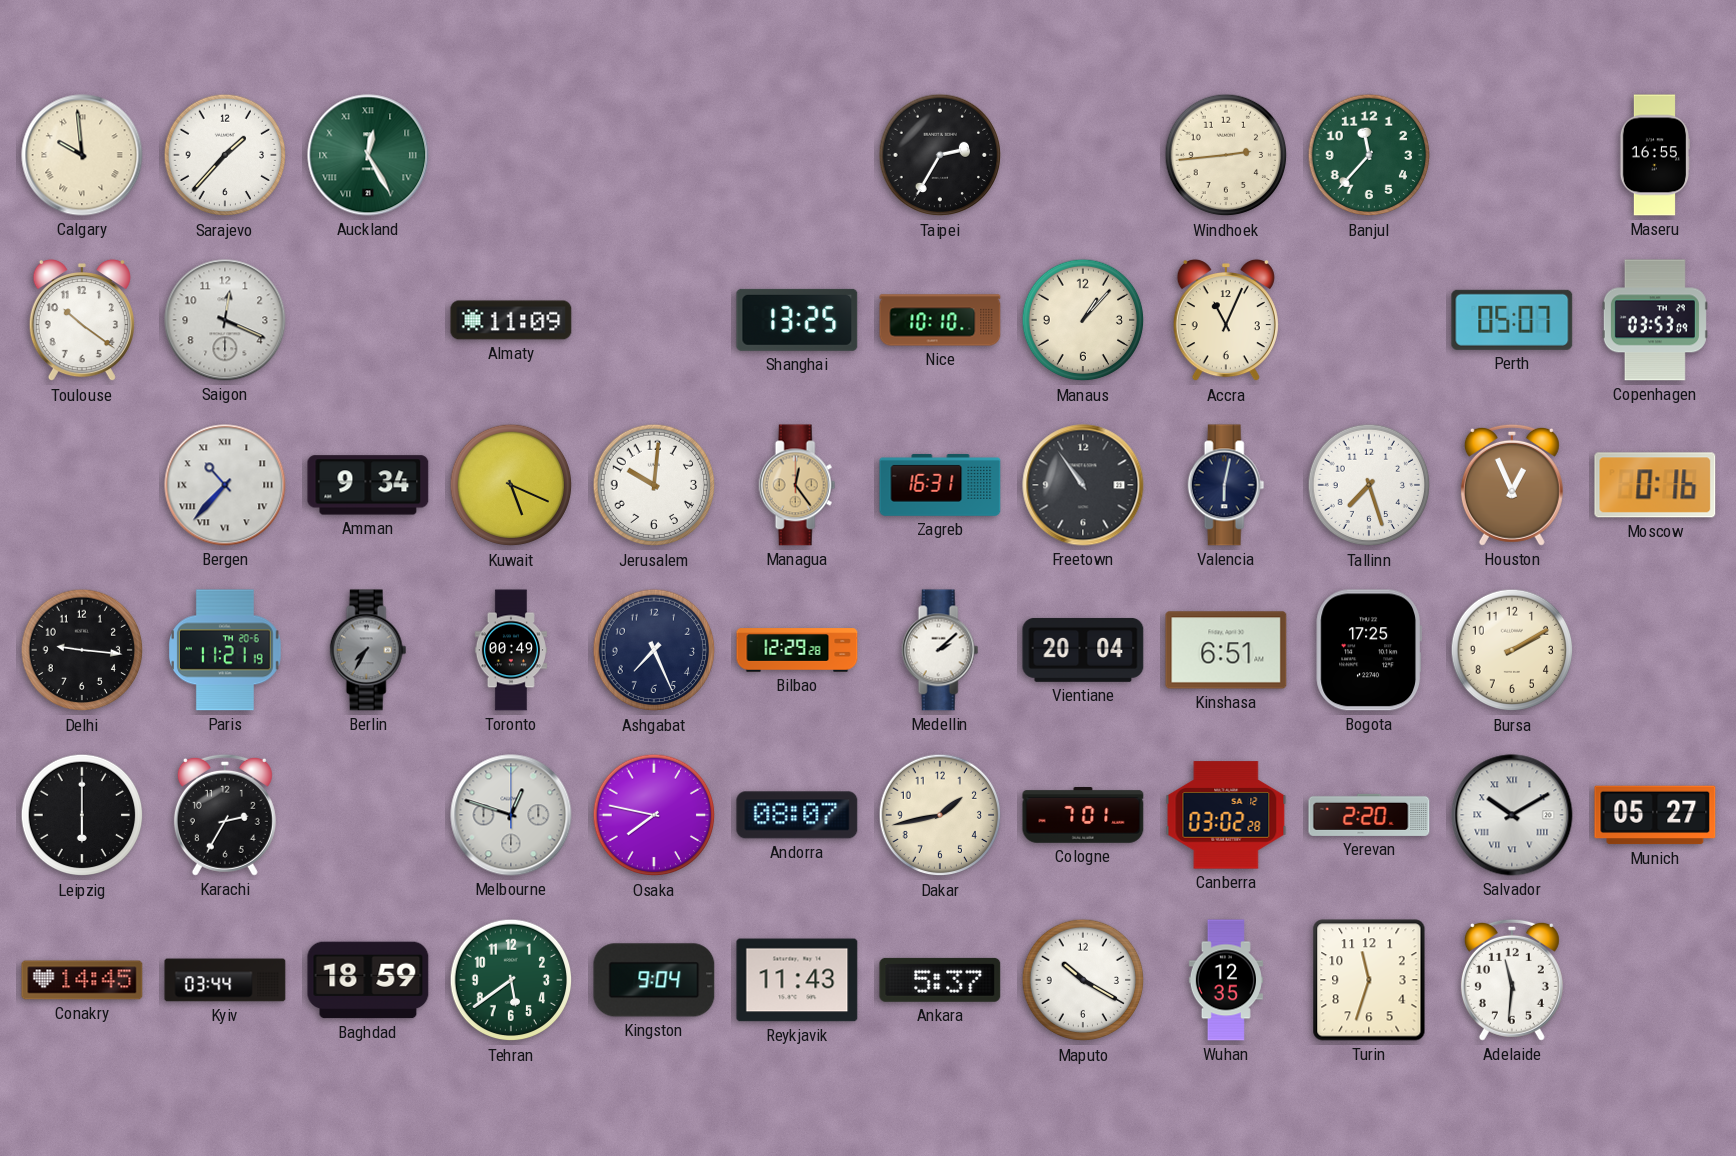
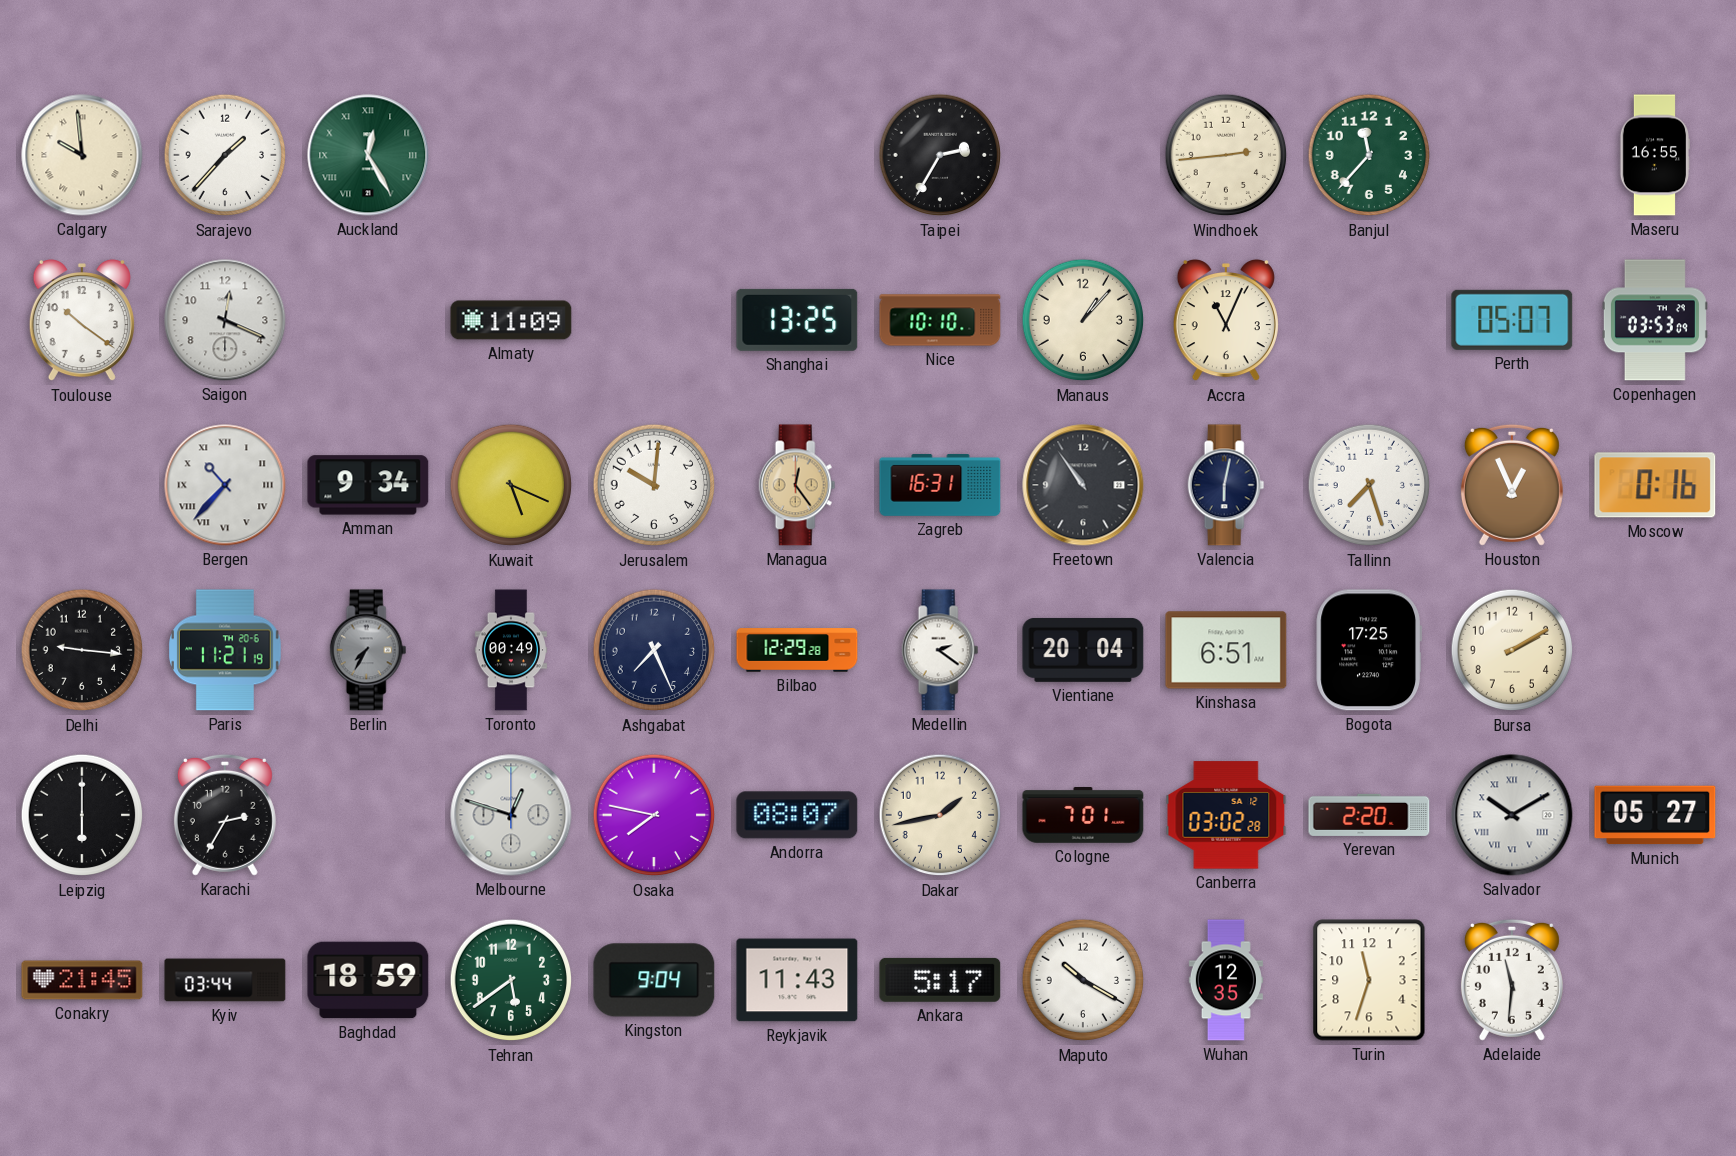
Medellin: 2:08 -> 2:21 (940, 650)
Conakry: 14:45 -> 21:45 (82, 980)
Ankara: 5:37 -> 5:17 (940, 980)
